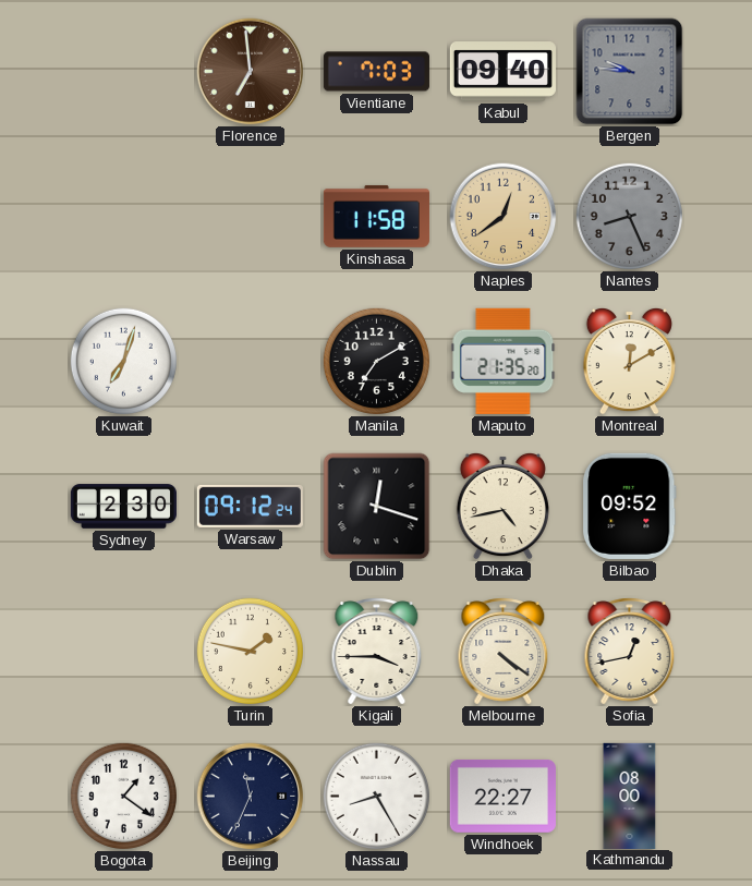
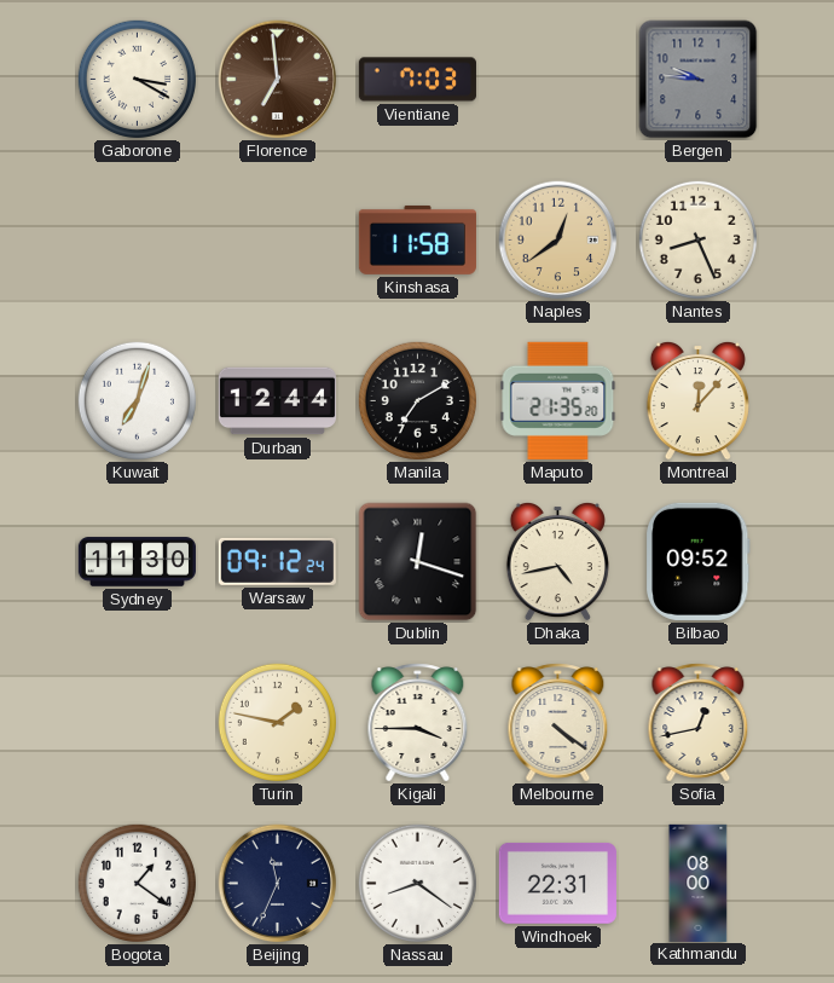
Gaborone: none -> 3:20 (137, 79)
Kabul: 09:40 -> none (502, 72)
Nantes dial: grey -> cream (697, 239)
Durban: none -> 12:44 (277, 401)
Montreal: 12:10 -> 12:07 (697, 400)
Sydney: 2:30 -> 11:30 (137, 562)
Nassau: 8:25 -> 8:21 (417, 883)
Windhoek: 22:27 -> 22:31 (557, 883)
